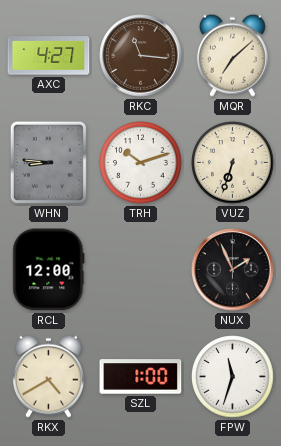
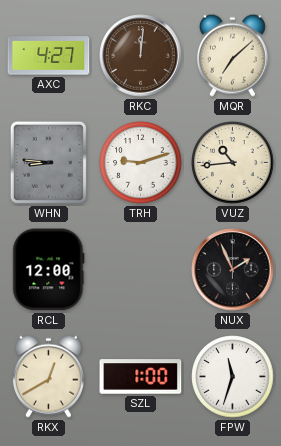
RKC: 11:16 -> 12:01 (141, 56)
TRH: 10:12 -> 9:12 (141, 163)
VUZ: 6:33 -> 10:44 (233, 163)
RKX: 4:40 -> 12:40 (48, 376)
